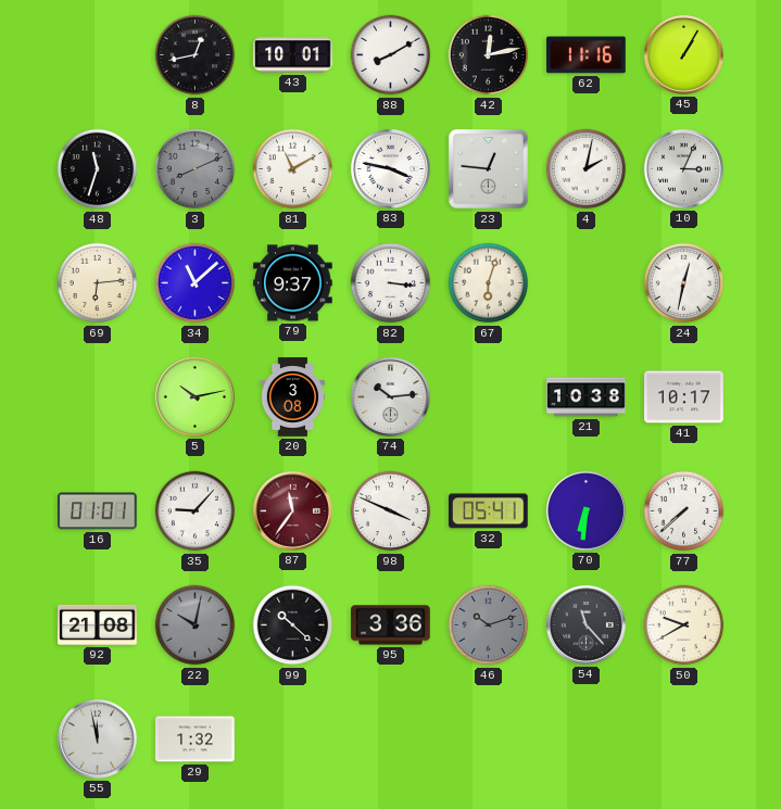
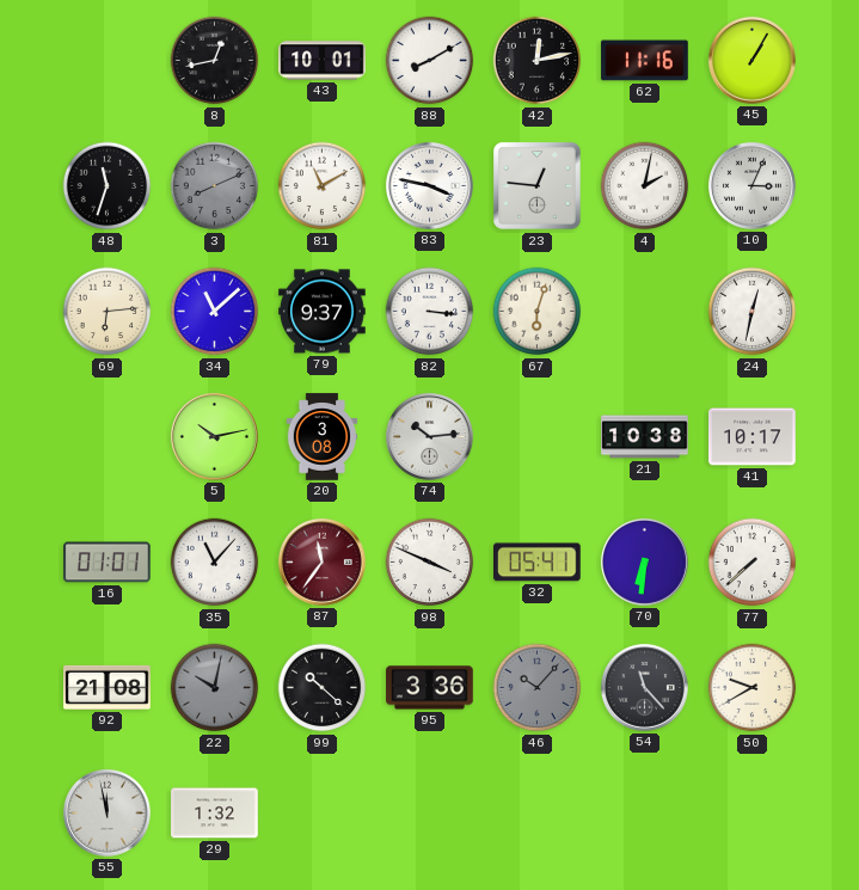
35: 9:07 -> 11:07 (215, 563)
46: 10:12 -> 10:07 (538, 688)
